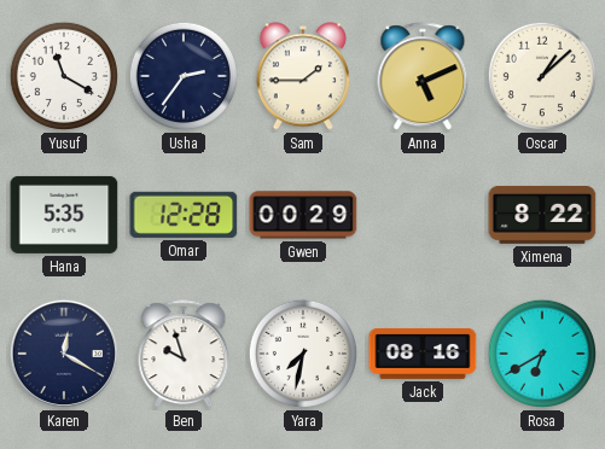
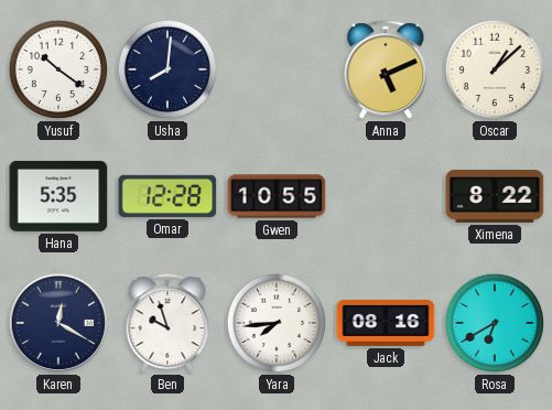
Yusuf: 11:20 -> 10:21 (58, 69)
Usha: 2:36 -> 8:01 (167, 69)
Sam: 1:45 -> none (303, 76)
Gwen: 00:29 -> 10:55 (277, 196)
Yara: 7:32 -> 7:44 (277, 323)
